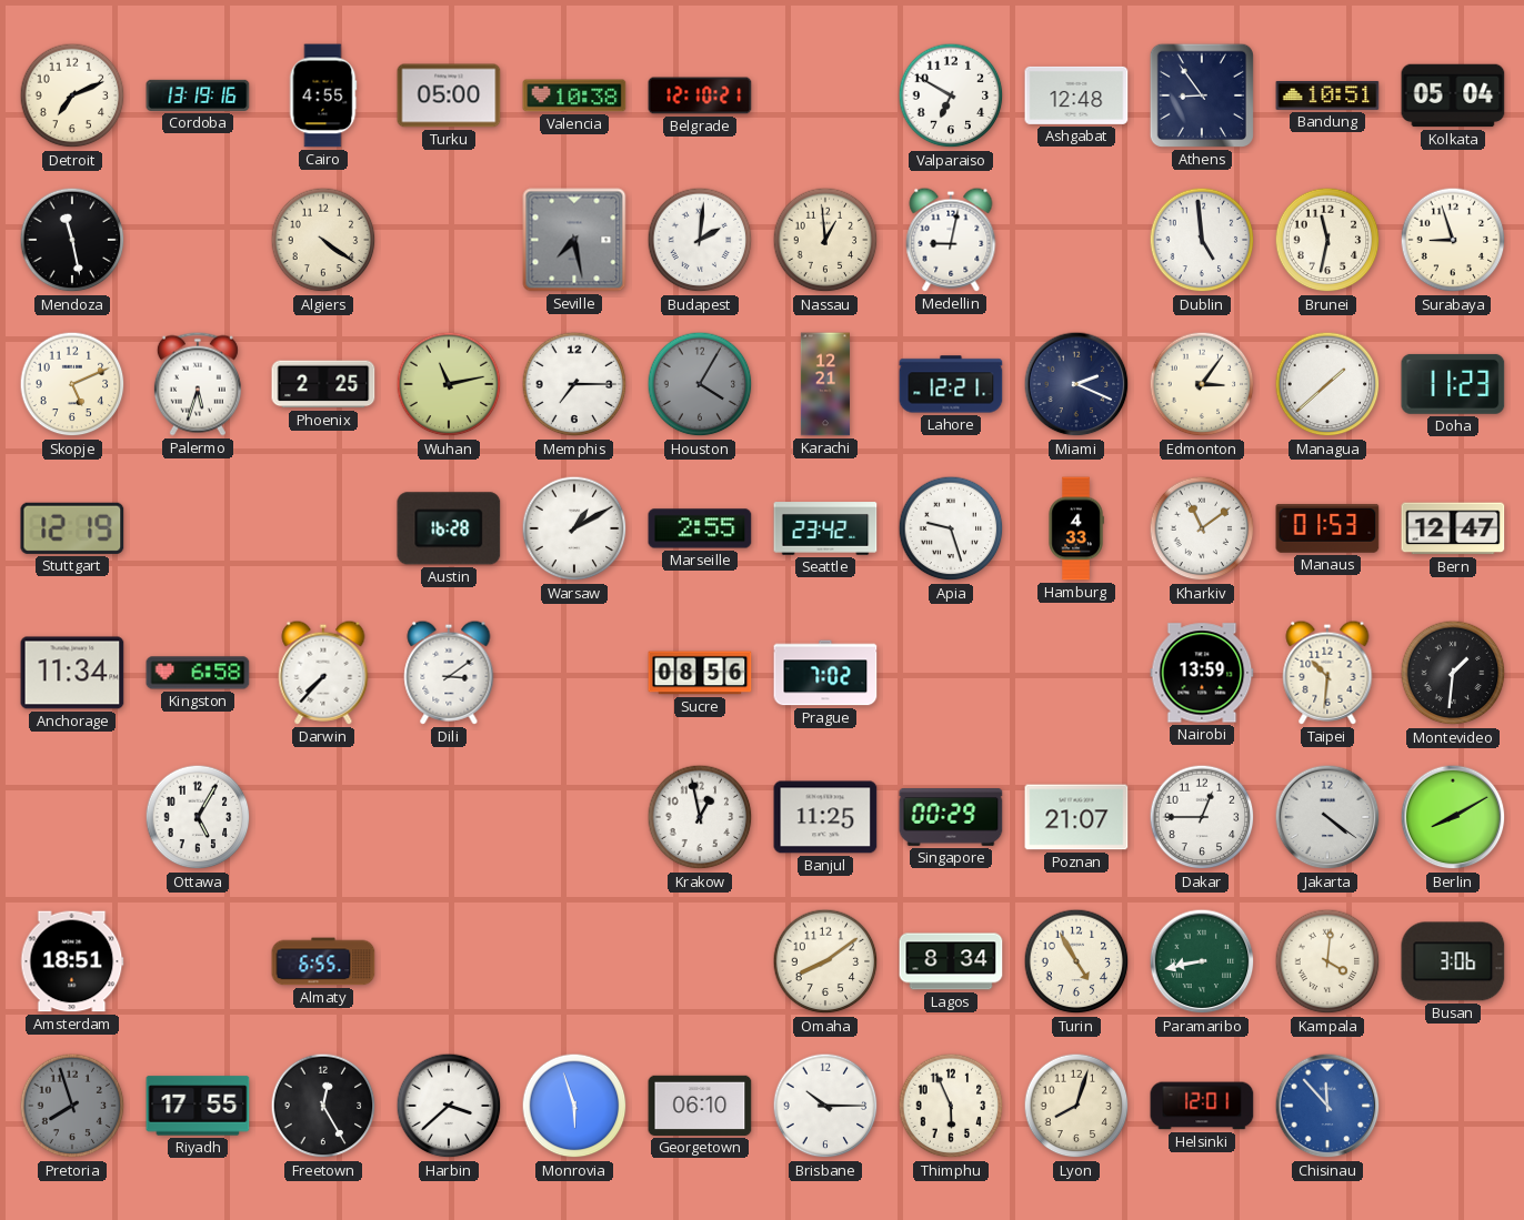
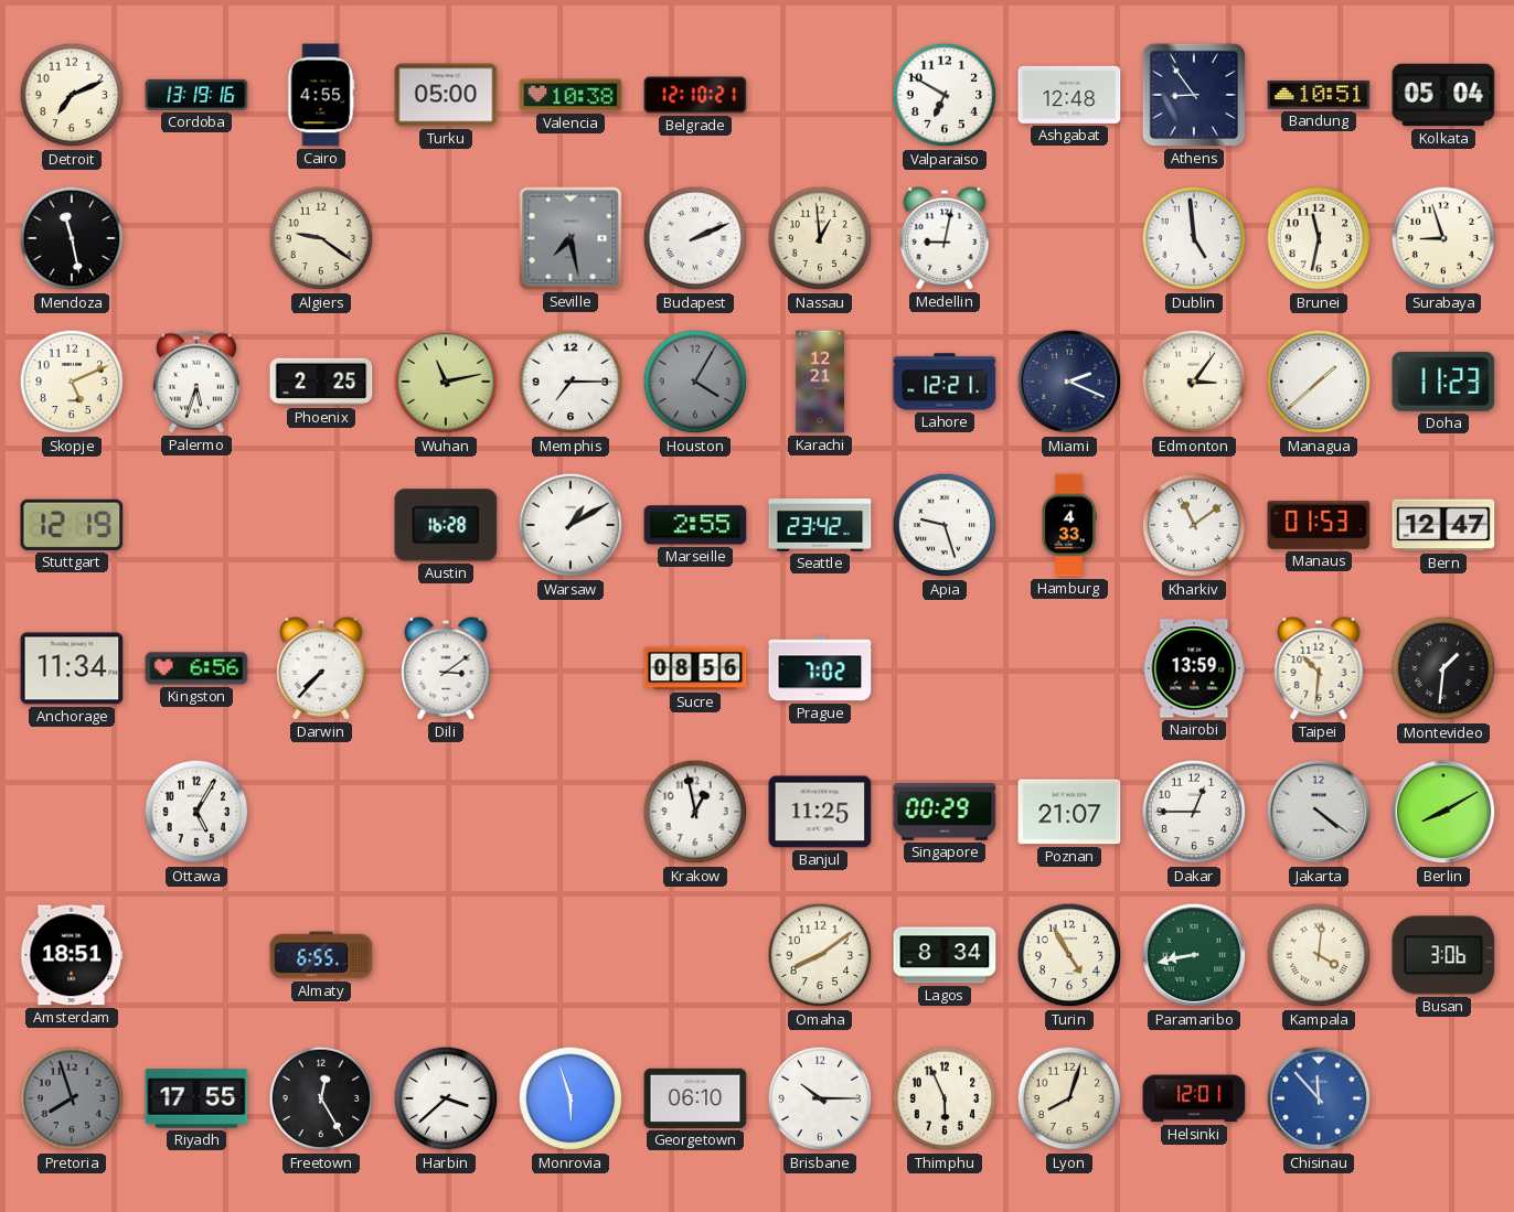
Algiers: 4:21 -> 9:21 (321, 238)
Budapest: 2:01 -> 2:11 (695, 238)
Kingston: 6:58 -> 6:56 (196, 668)
